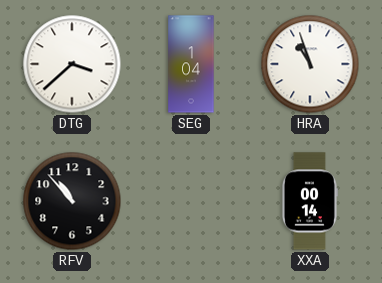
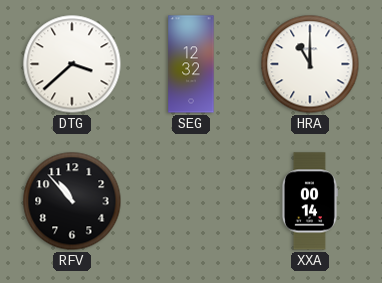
SEG: 1:04 -> 12:32 (191, 64)
HRA: 10:57 -> 11:00 (310, 64)
